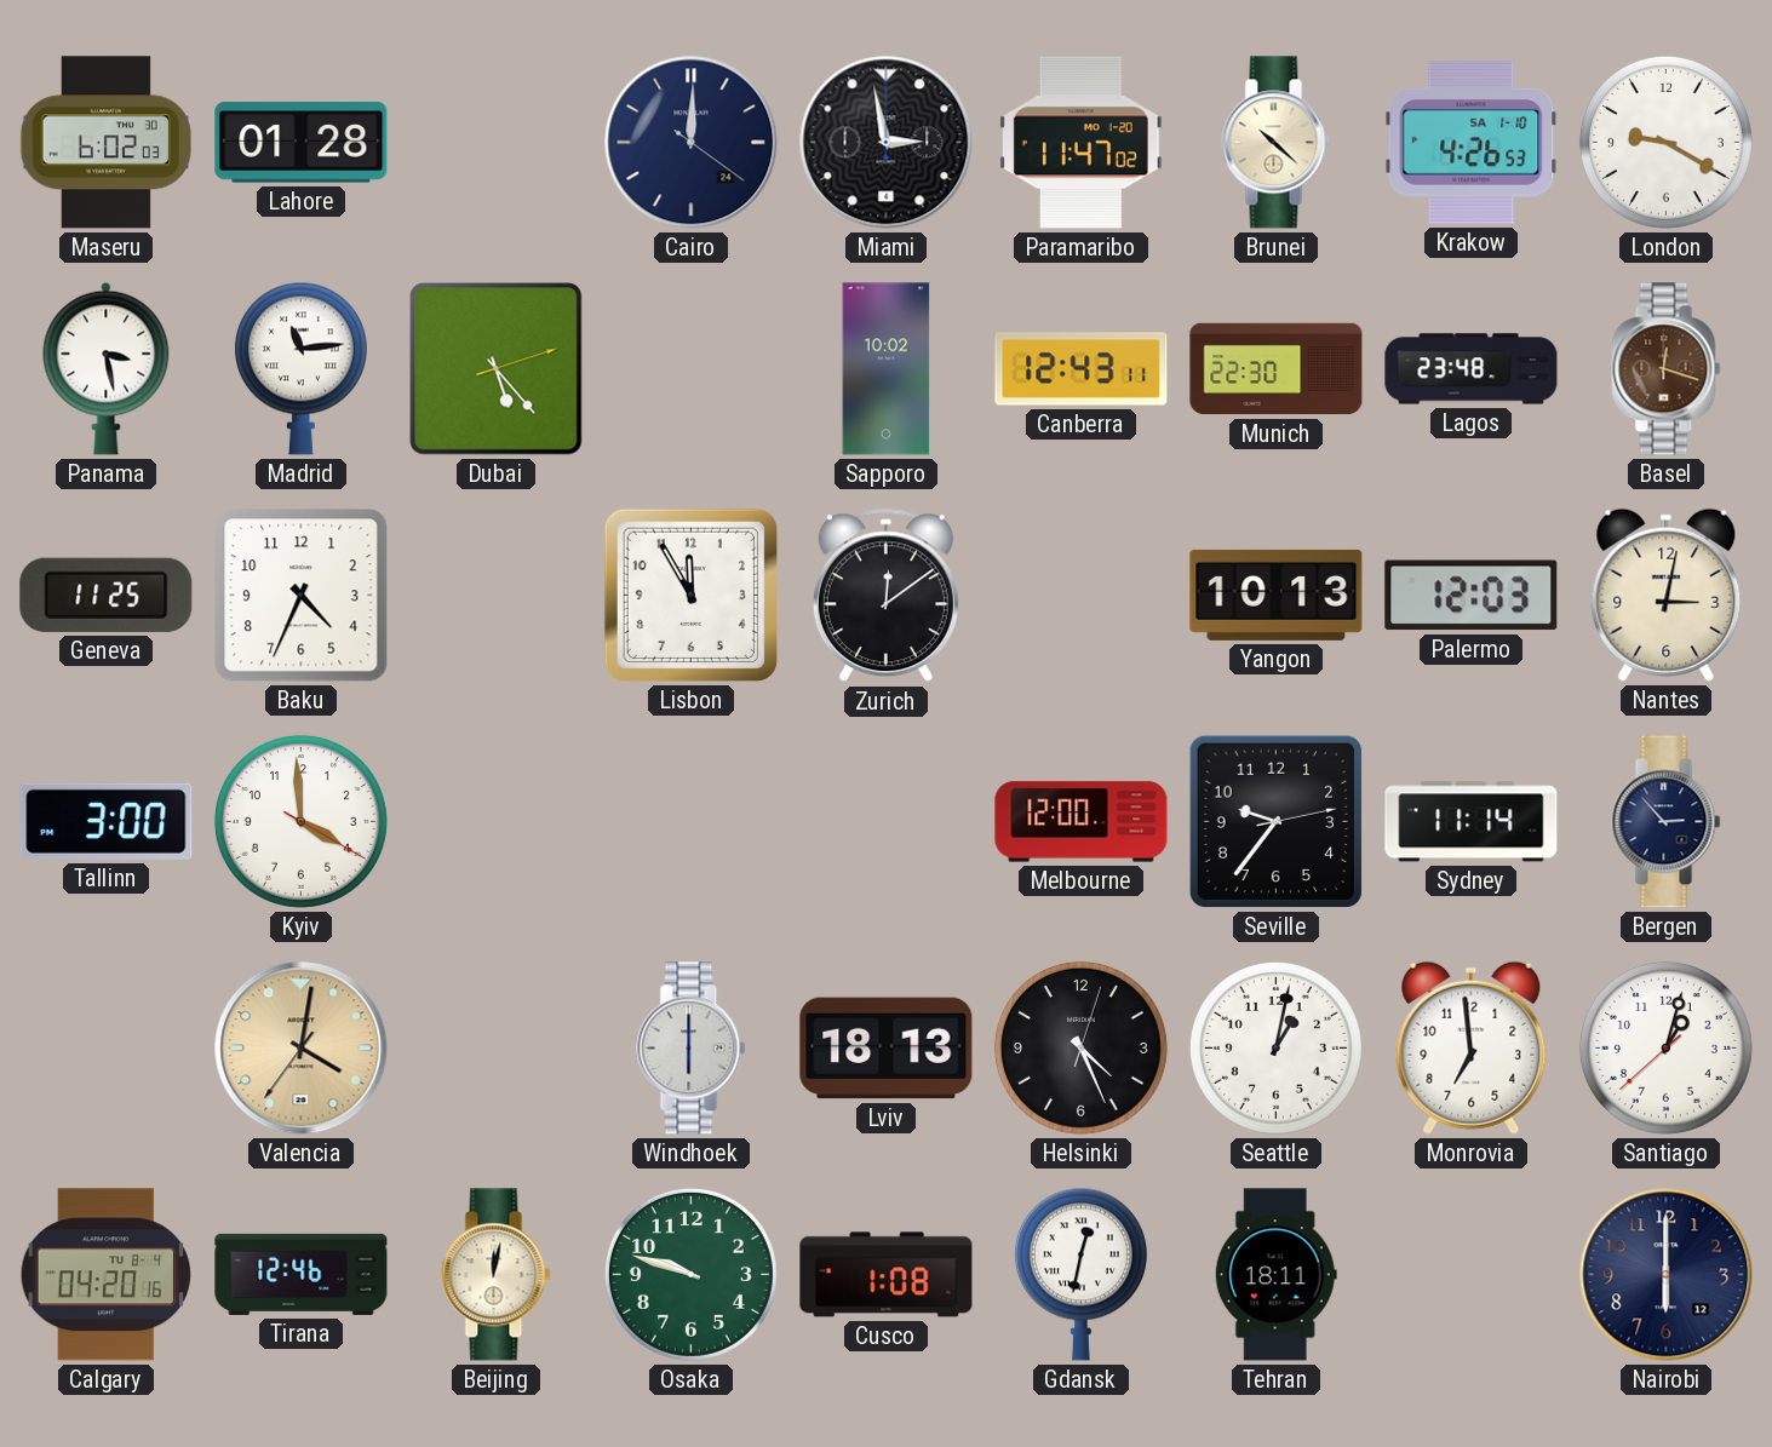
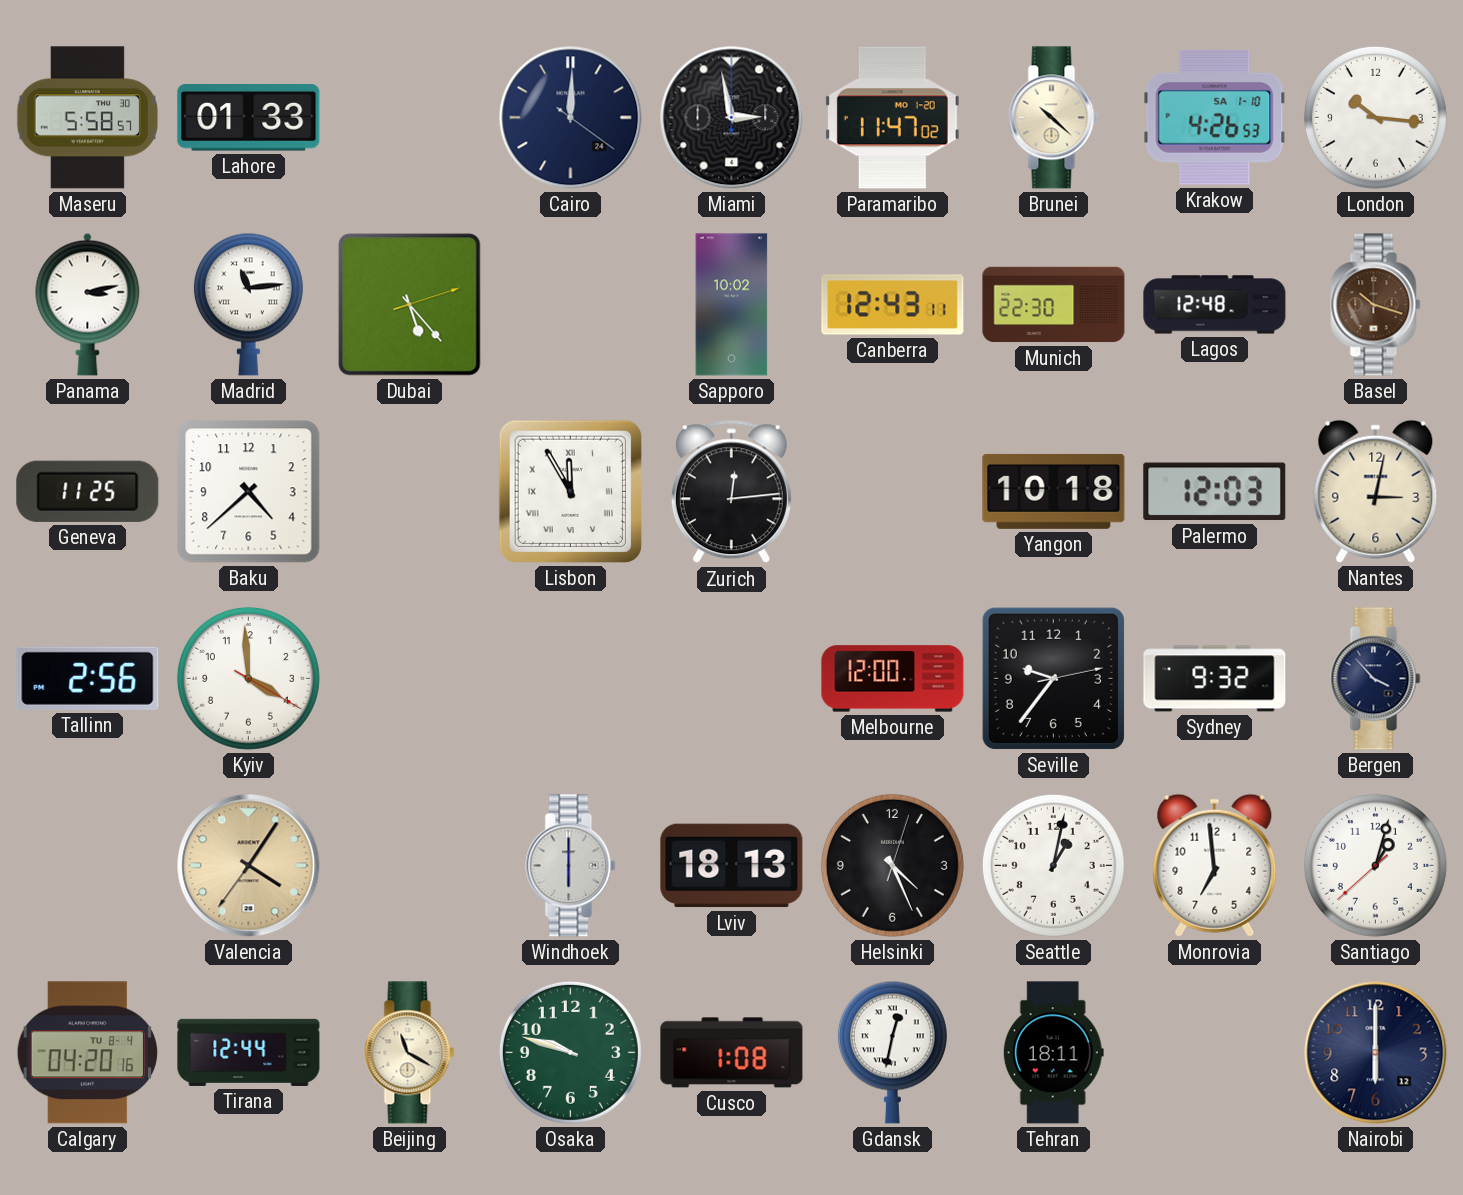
Maseru: 6:02 -> 5:58 (87, 118)
Lahore: 01:28 -> 01:33 (249, 118)
London: 9:20 -> 10:16 (1375, 117)
Panama: 3:28 -> 3:13 (88, 304)
Lagos: 23:48 -> 12:48 (1215, 305)
Basel: 12:18 -> 10:18 (1376, 305)
Baku: 4:34 -> 4:38 (249, 492)
Lisbon numerals: Arabic -> Roman (570, 491)
Zurich: 12:09 -> 12:14 (731, 492)
Yangon: 10:13 -> 10:18 (1054, 491)
Tallinn: 3:00 -> 2:56 (88, 678)
Sydney: 11:14 -> 9:32 (1215, 679)
Bergen: 2:53 -> 3:53 (1376, 679)
Valencia: 4:01 -> 4:05 (249, 866)
Tirana: 12:46 -> 12:44 (249, 1052)
Beijing: 12:02 -> 11:20 (410, 1053)
